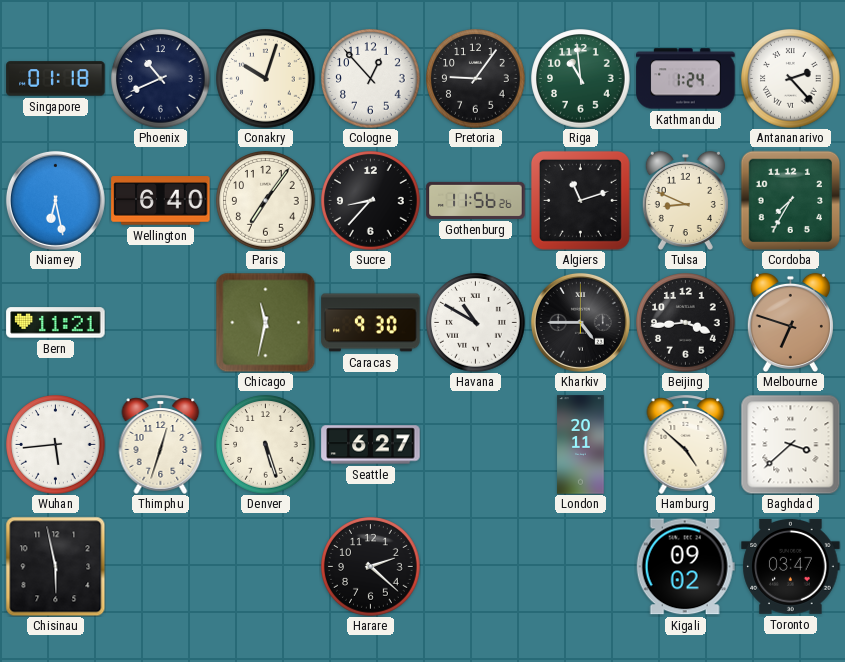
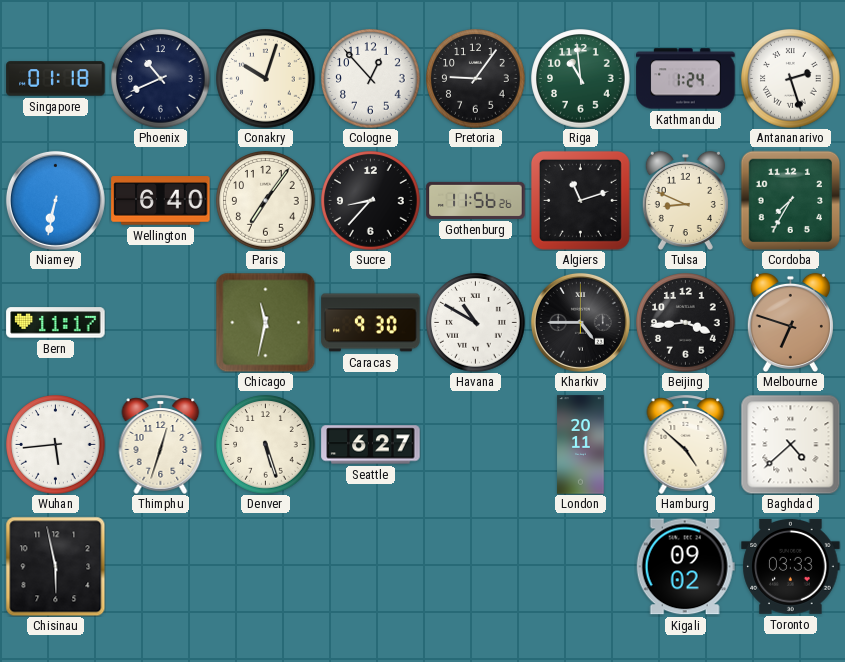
Antananarivo: 2:23 -> 2:27 (791, 79)
Niamey: 6:28 -> 6:32 (55, 200)
Bern: 11:21 -> 11:17 (56, 323)
Baghdad: 3:38 -> 4:38 (790, 444)
Harare: 2:22 -> none (371, 567)
Toronto: 03:47 -> 03:33 (791, 567)
